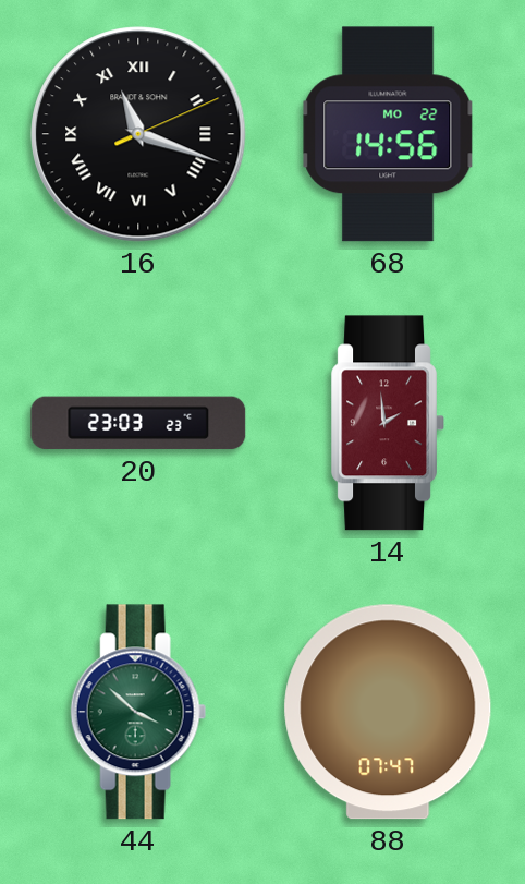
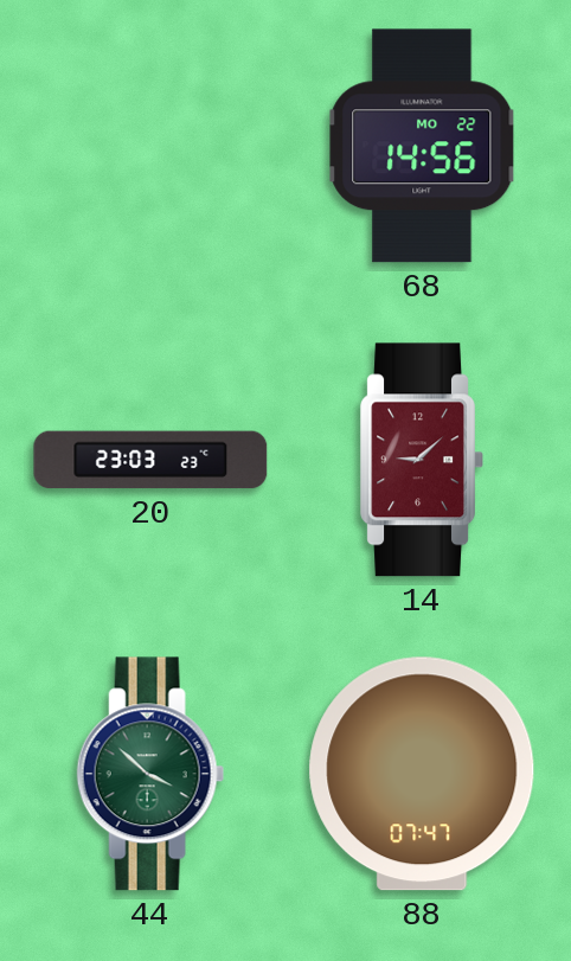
16: 11:18 -> none (138, 134)
14: 1:59 -> 9:08 (422, 460)
